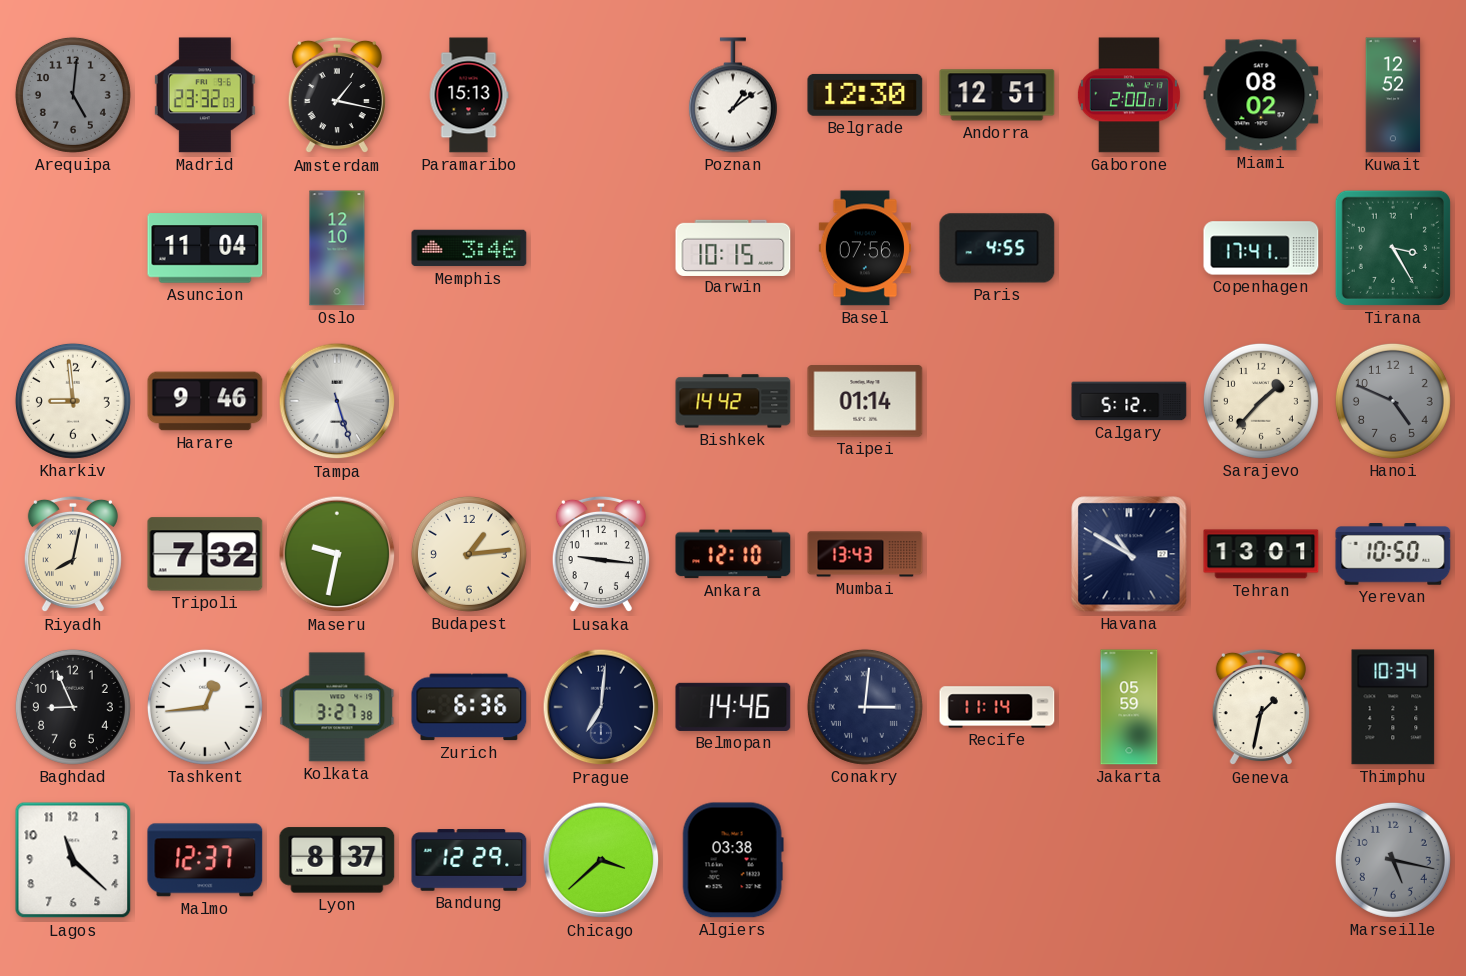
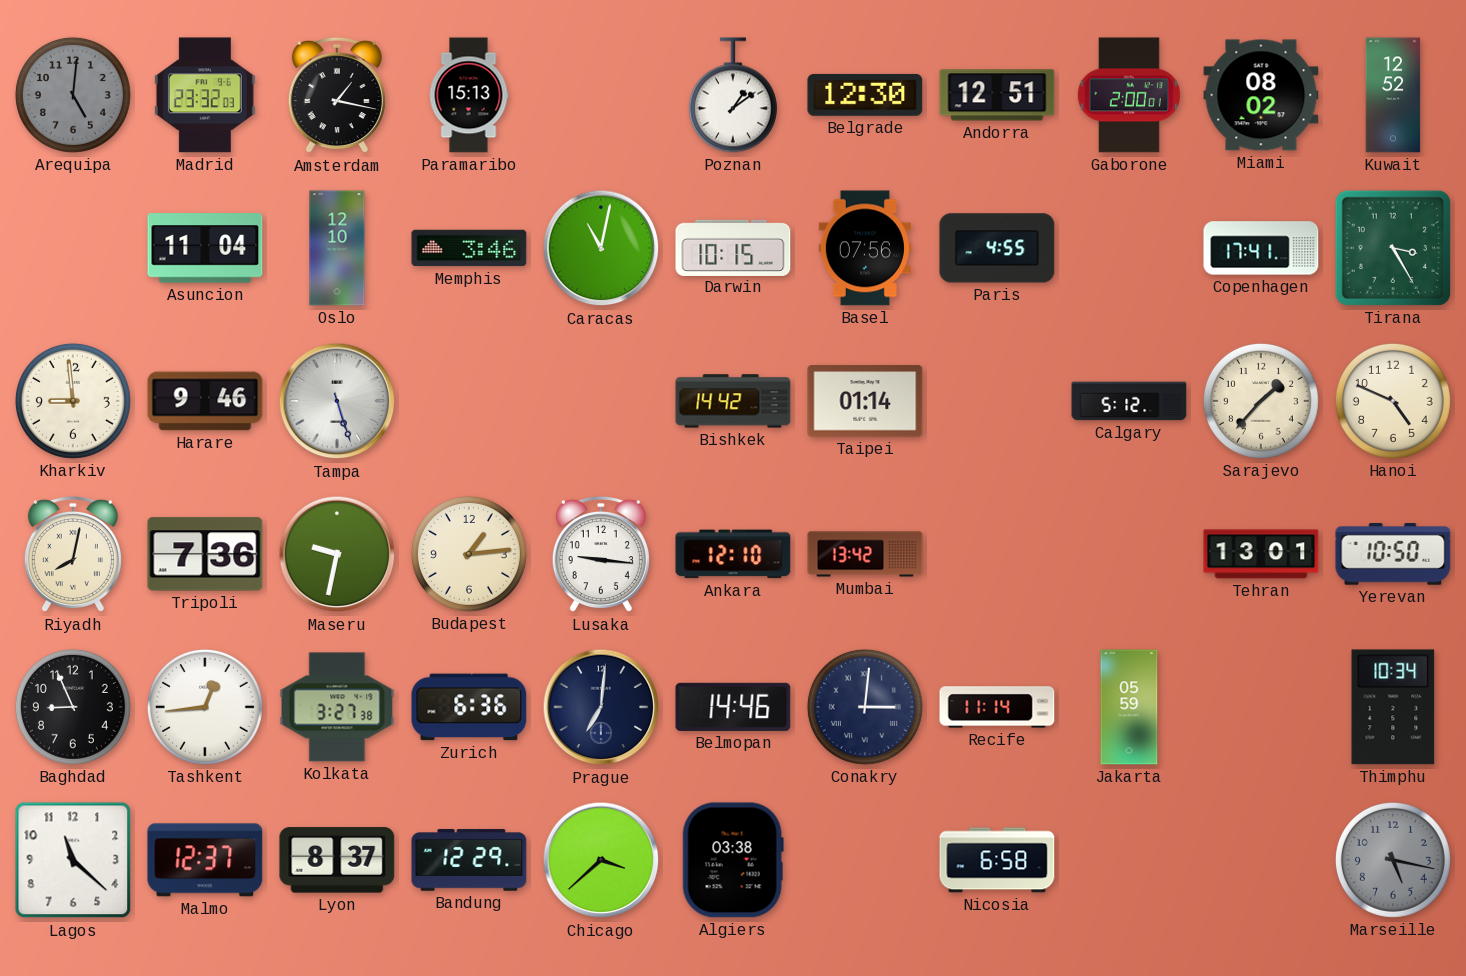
Caracas: none -> 11:02 (601, 248)
Hanoi dial: grey -> cream (1393, 401)
Tripoli: 7:32 -> 7:36 (205, 554)
Mumbai: 13:43 -> 13:42 (865, 554)
Havana: 10:50 -> none (1129, 554)
Geneva: 1:32 -> none (1261, 707)
Nicosia: none -> 6:58 (997, 860)
